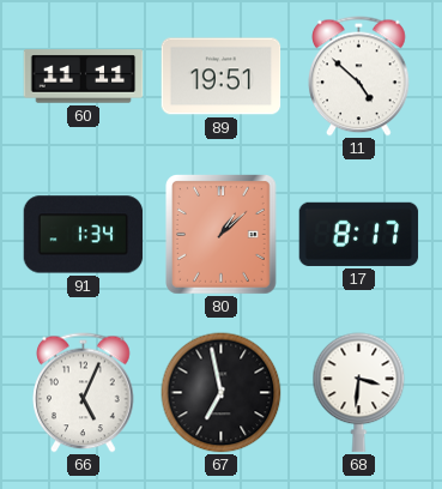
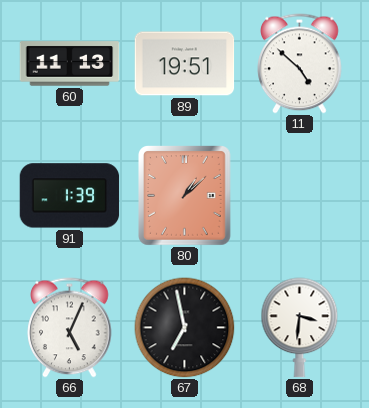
60: 11:11 -> 11:13 (70, 64)
91: 1:34 -> 1:39 (70, 196)
17: 8:17 -> none (359, 234)
